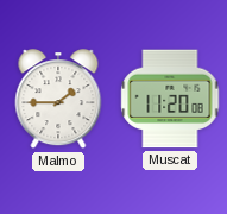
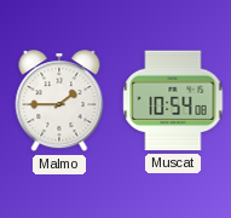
Muscat: 11:20 -> 10:54 (173, 101)
